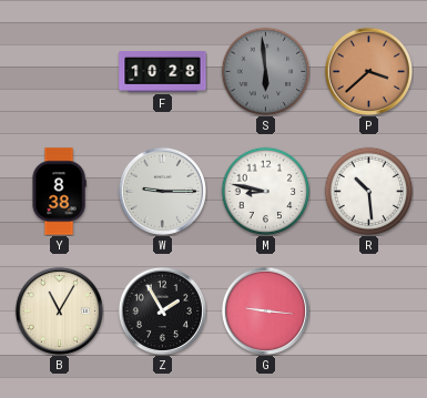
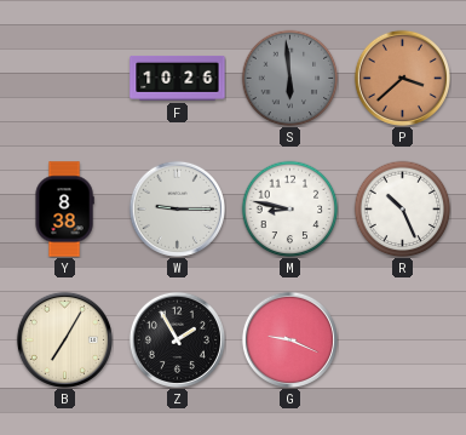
F: 10:28 -> 10:26 (178, 78)
R: 10:29 -> 10:26 (402, 208)
B: 11:05 -> 7:05 (64, 339)
G: 9:16 -> 9:19 (289, 339)
